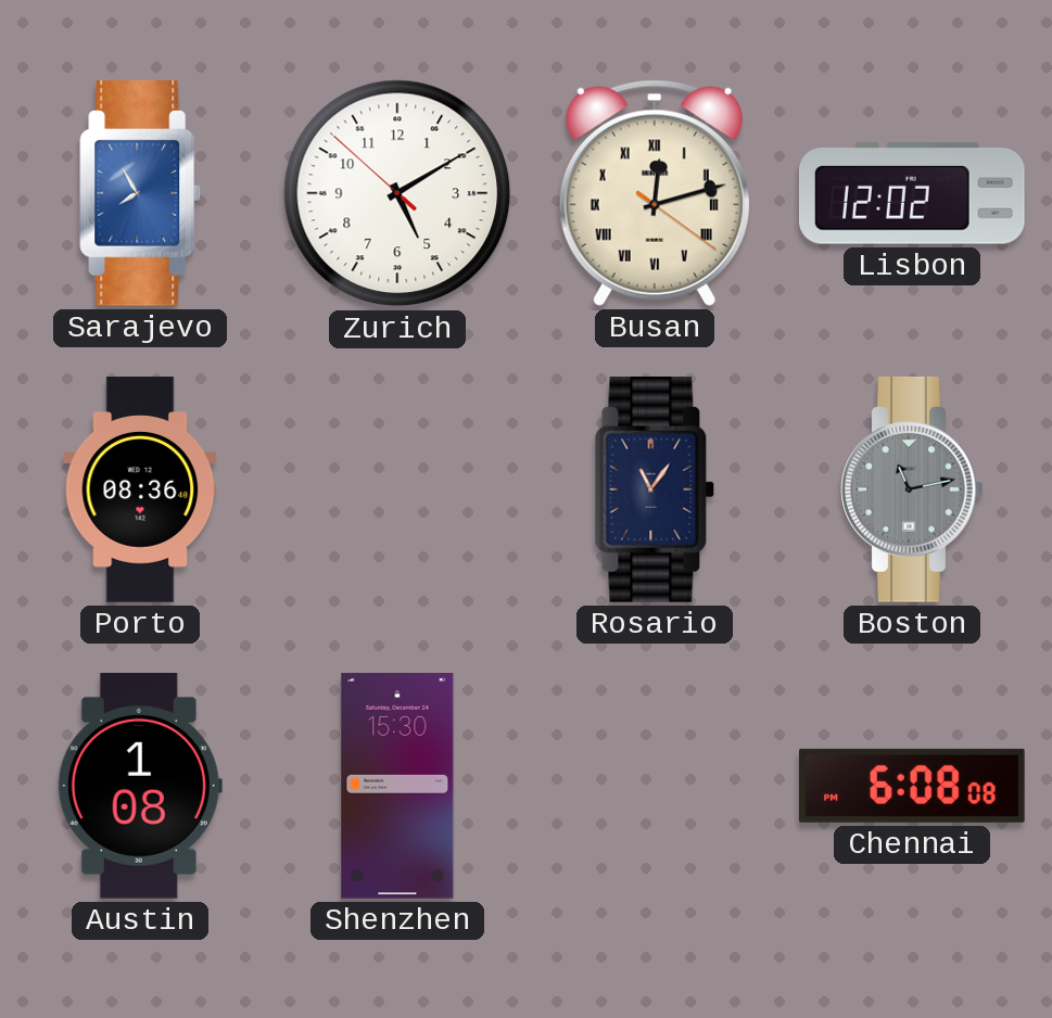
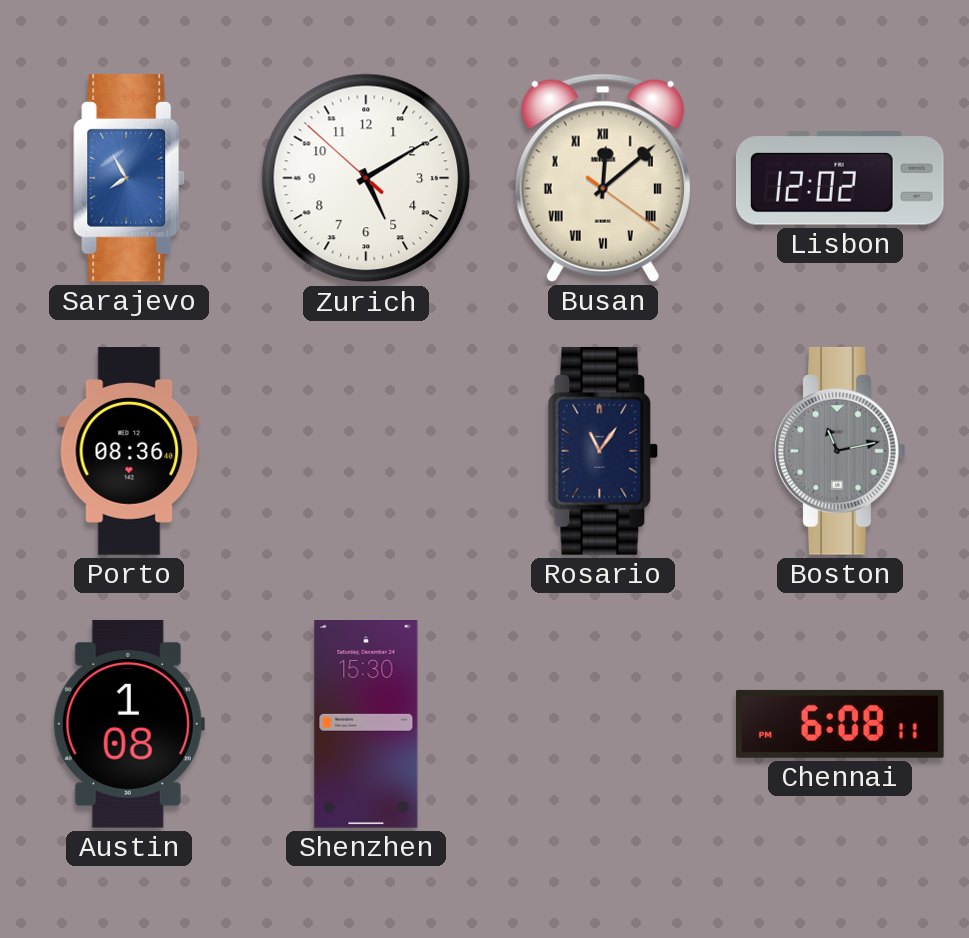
Busan: 12:12 -> 12:08 (603, 178)
Chennai: 6:08:08 -> 6:08:11 (841, 724)
